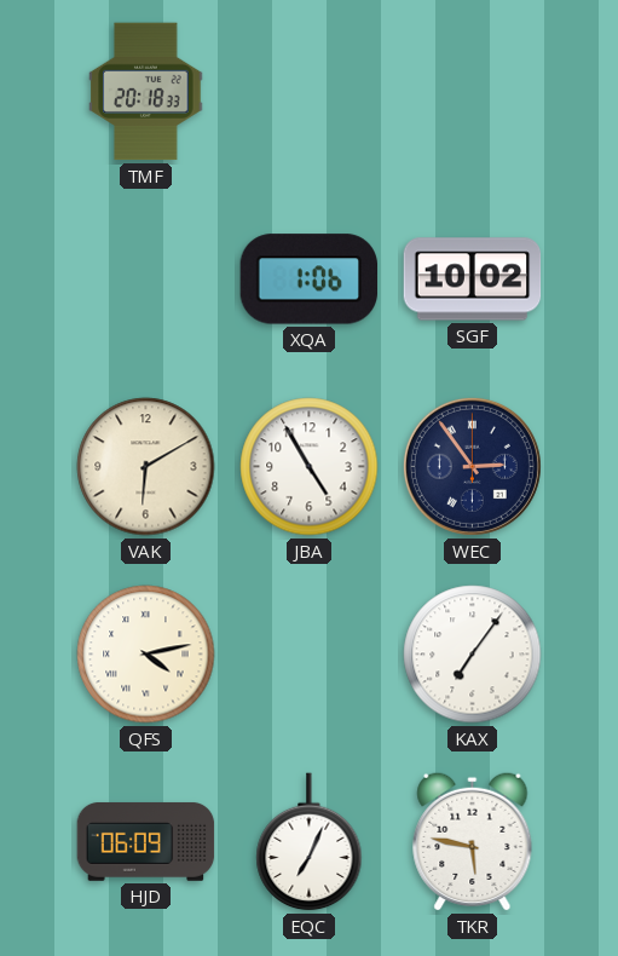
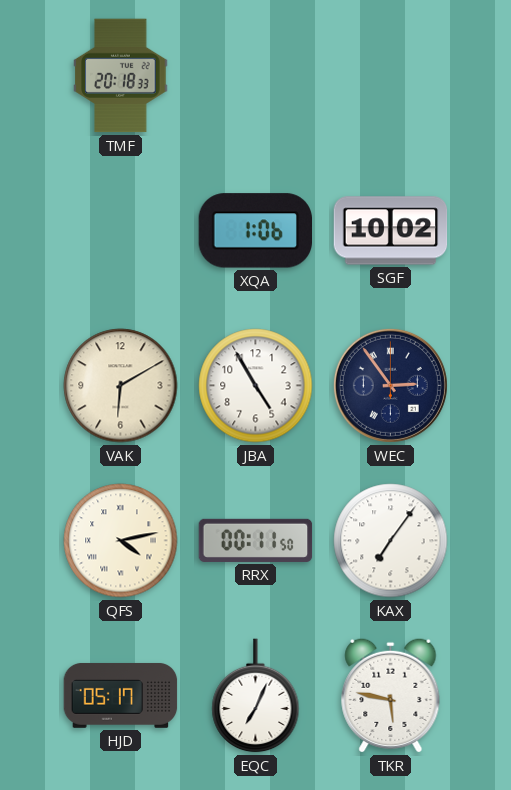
RRX: none -> 00:11 (256, 540)
HJD: 06:09 -> 05:17 (121, 695)
